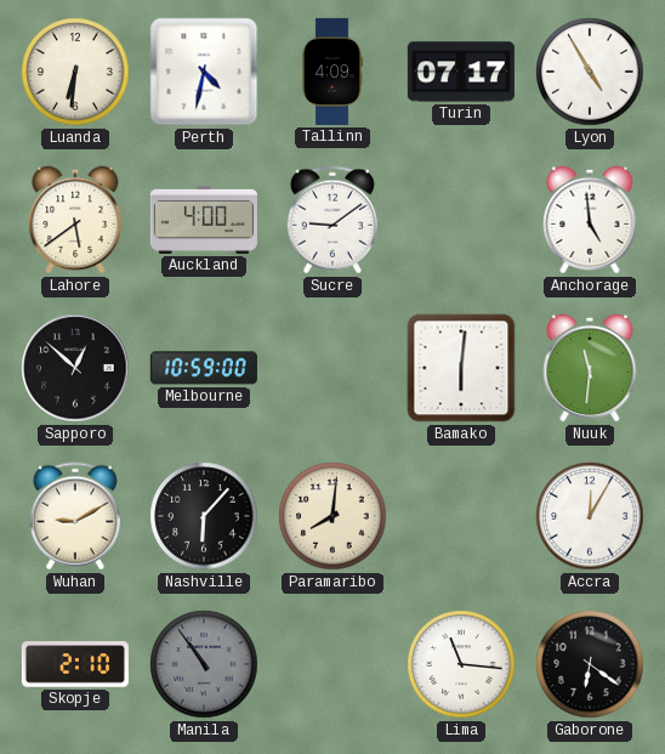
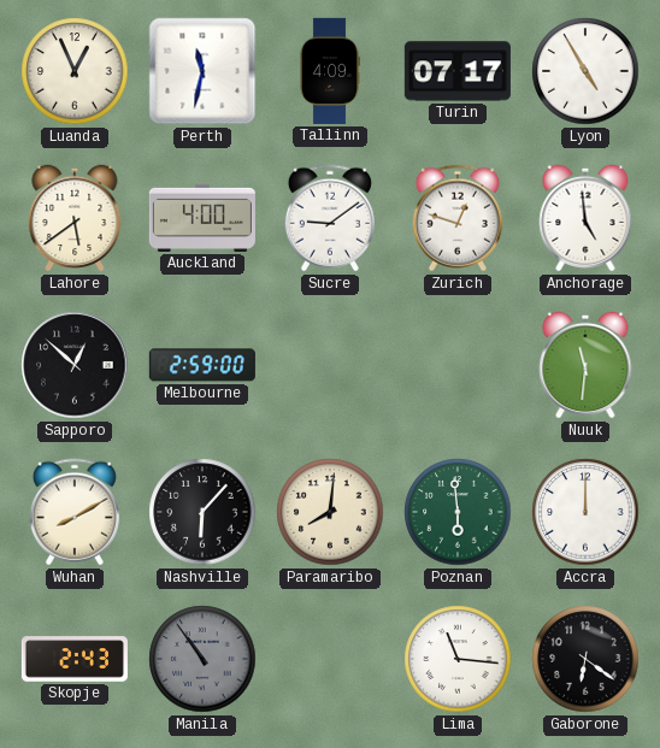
Luanda: 6:31 -> 12:56 (75, 71)
Perth: 4:32 -> 11:32 (202, 71)
Zurich: none -> 12:48 (458, 218)
Melbourne: 10:59 -> 2:59 (202, 365)
Bamako: 6:01 -> none (461, 368)
Wuhan: 9:10 -> 8:10 (75, 512)
Poznan: none -> 5:59 (458, 512)
Accra: 12:05 -> 12:00 (585, 512)
Skopje: 2:10 -> 2:43 (75, 659)
